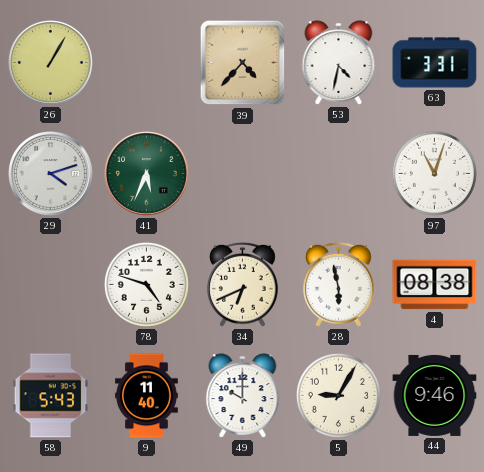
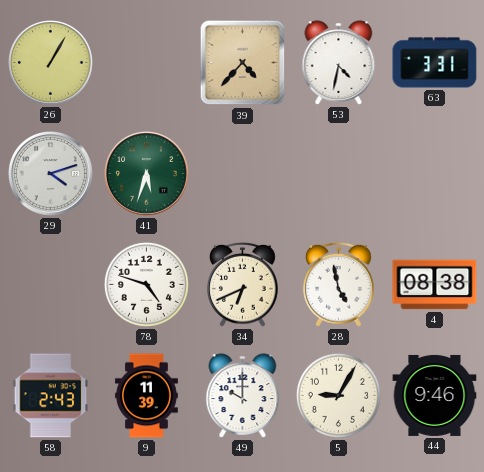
41: 5:34 -> 5:33 (146, 173)
97: 11:03 -> none (434, 173)
28: 5:58 -> 4:58 (339, 284)
58: 5:43 -> 2:43 (51, 396)
9: 11:40 -> 11:39 (146, 396)
